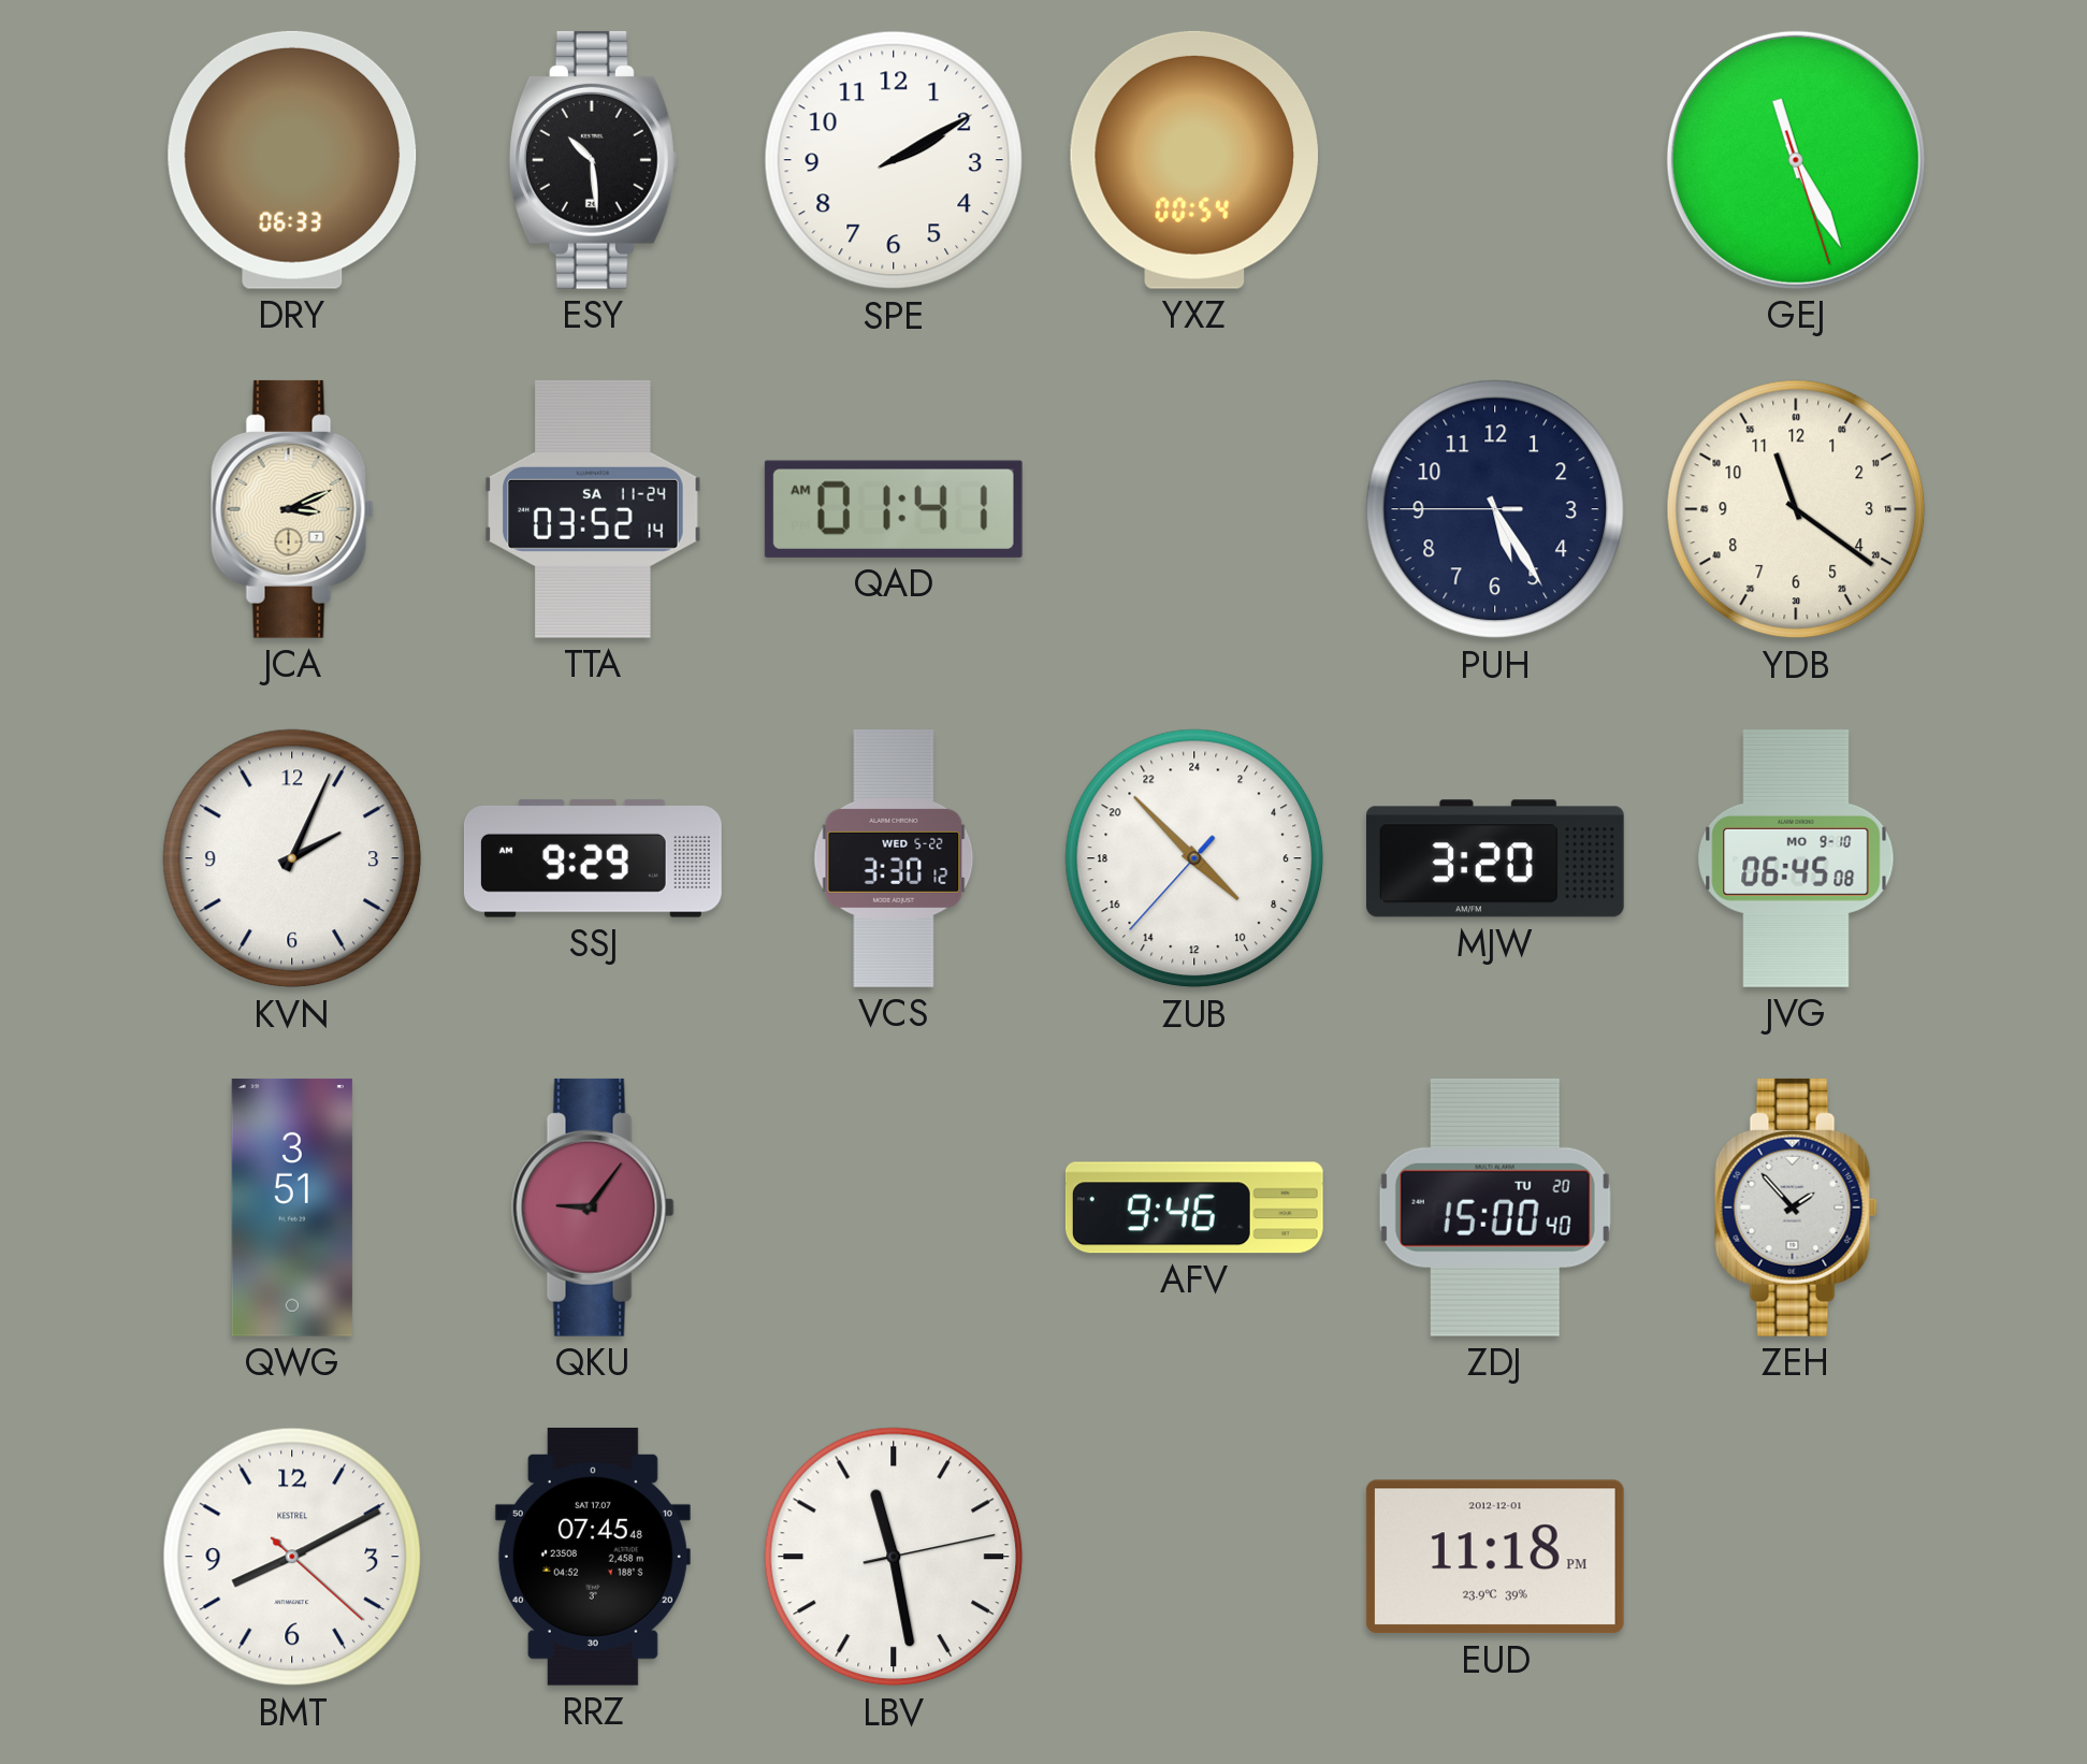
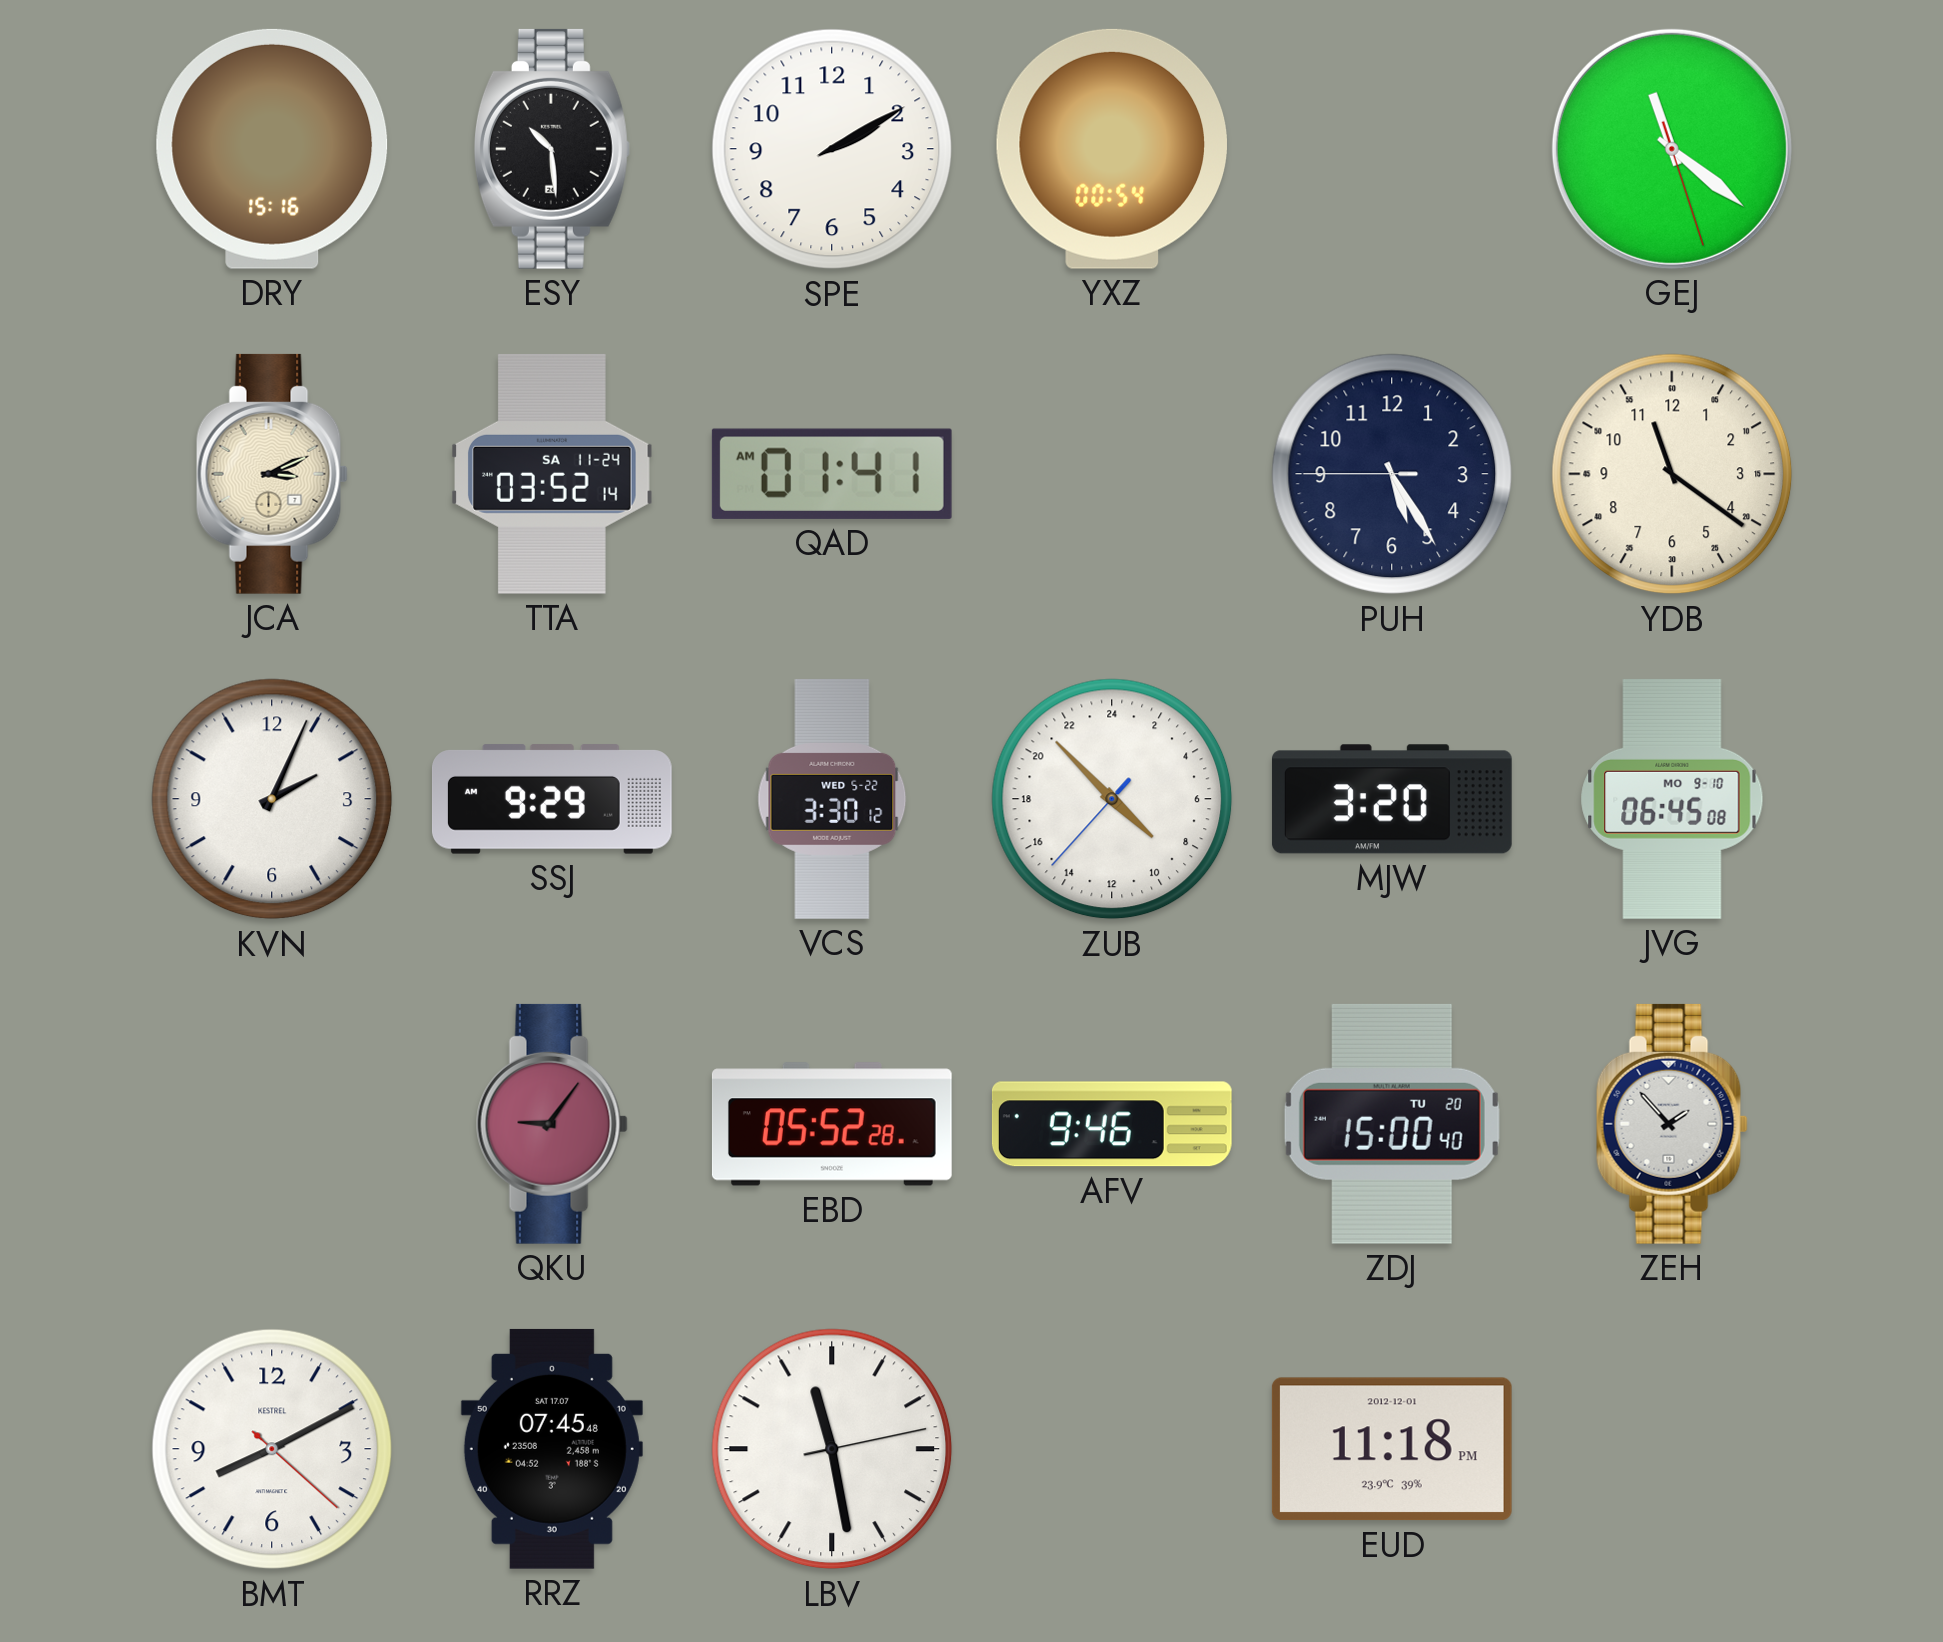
DRY: 06:33 -> 15:16 (272, 149)
GEJ: 11:25 -> 11:21 (1672, 149)
QWG: 3:51 -> none (292, 1208)
EBD: none -> 05:52 (832, 1124)
